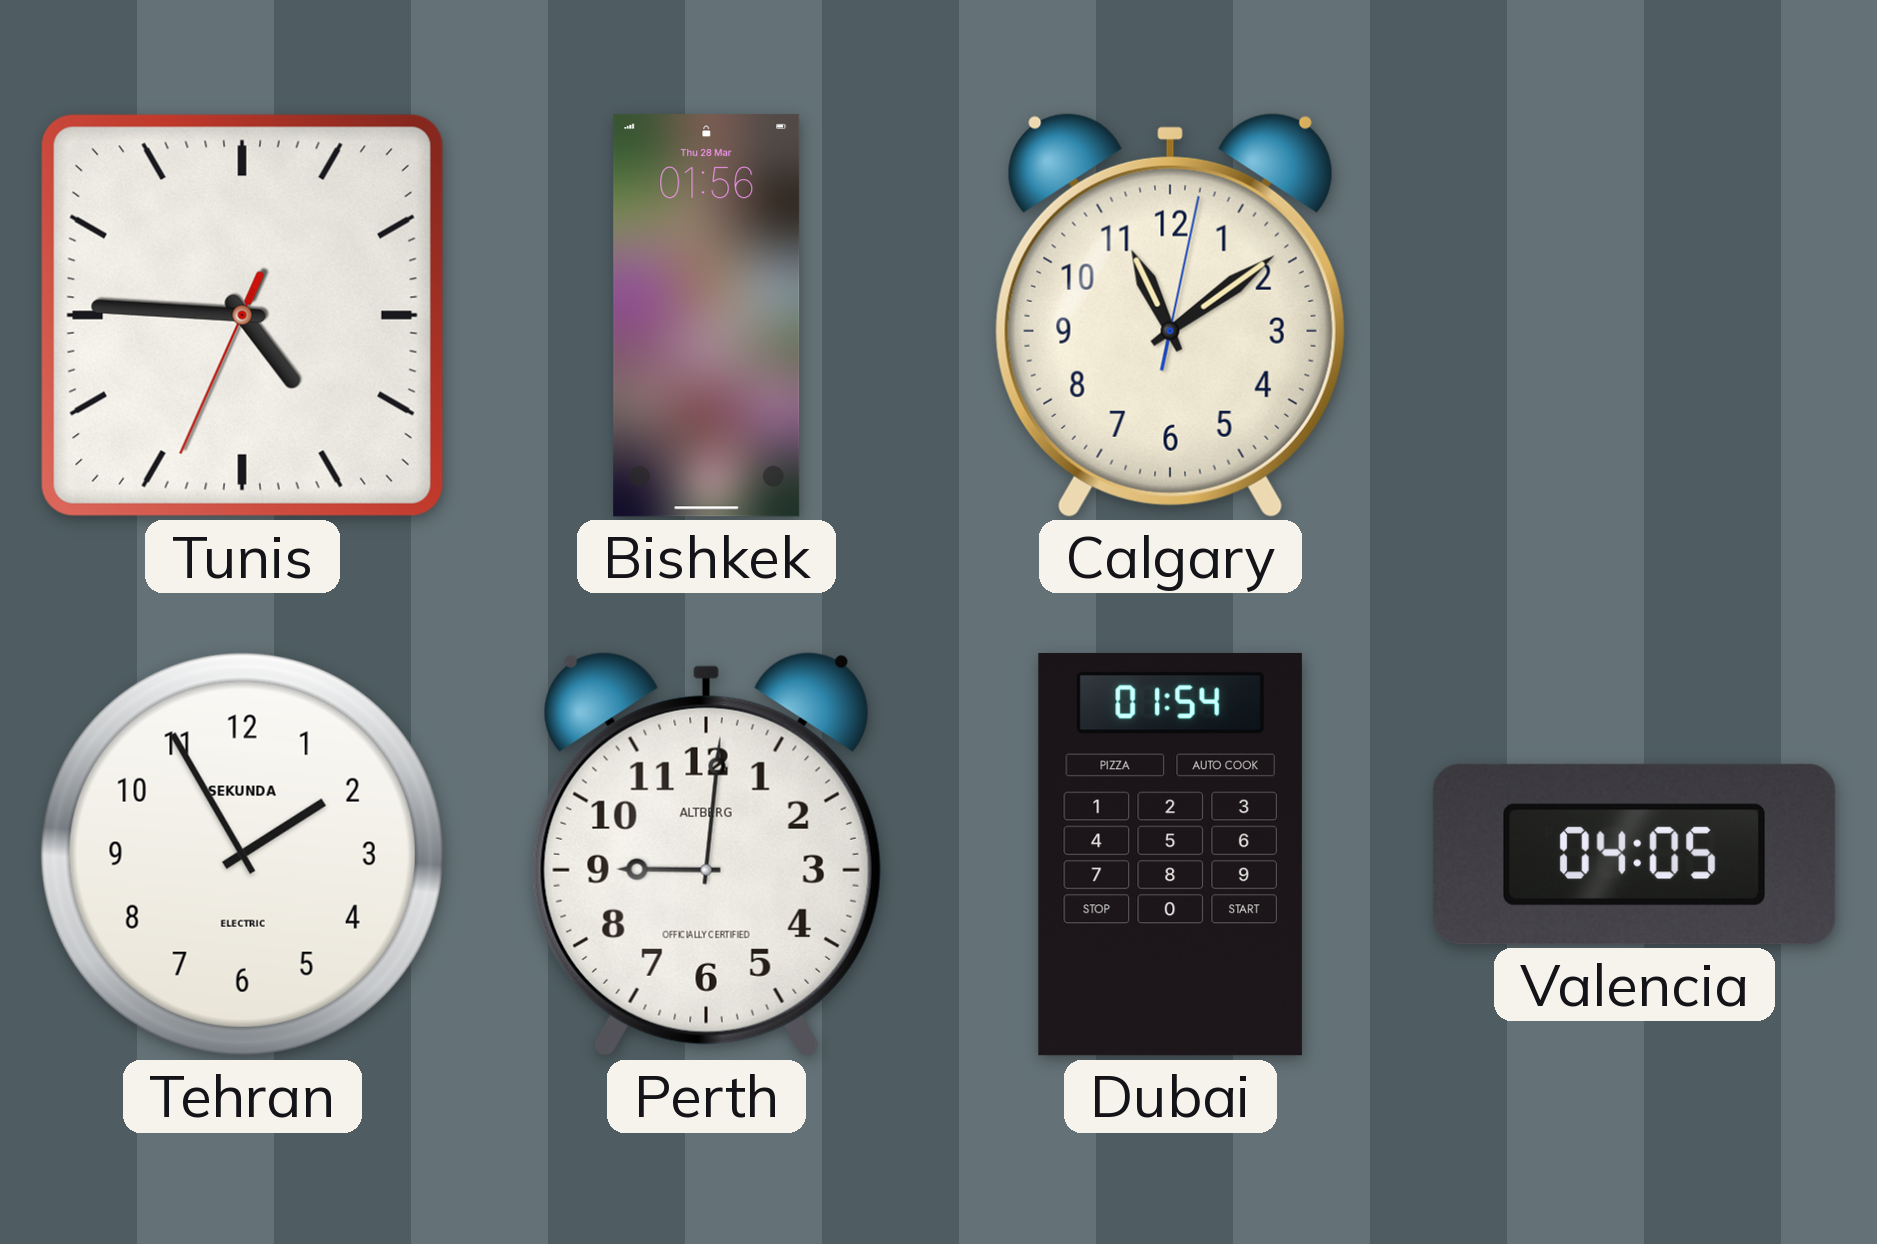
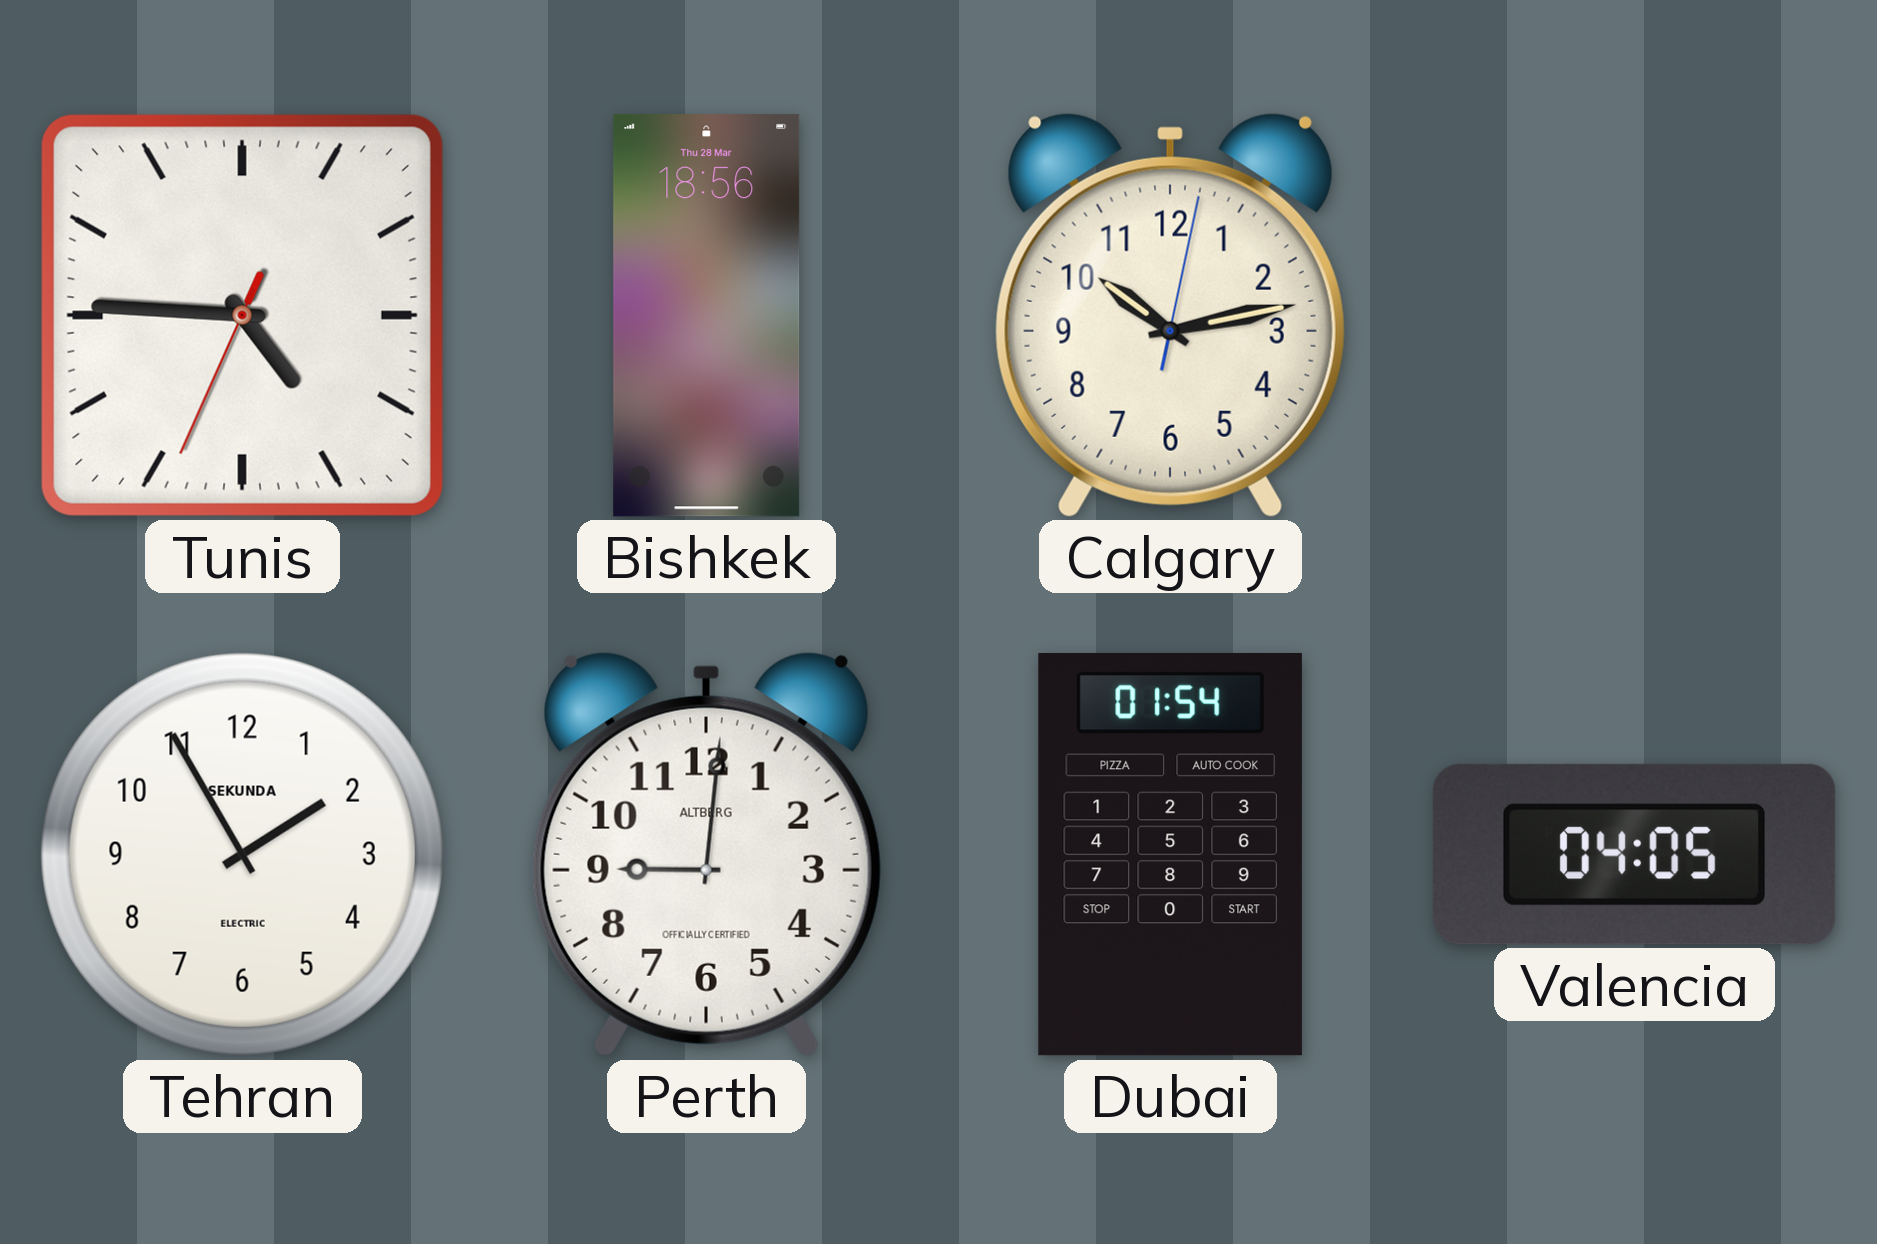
Bishkek: 01:56 -> 18:56 (707, 316)
Calgary: 11:09 -> 10:13 (1170, 315)
